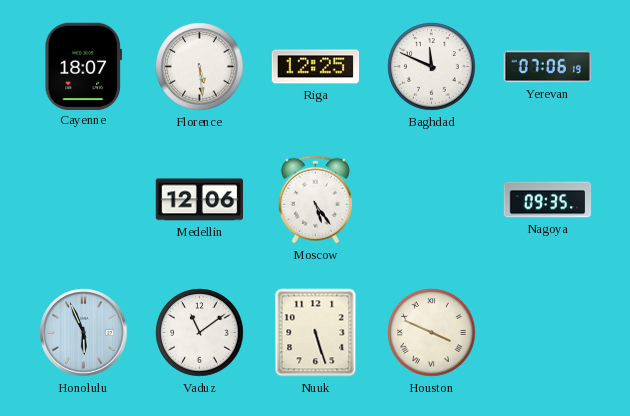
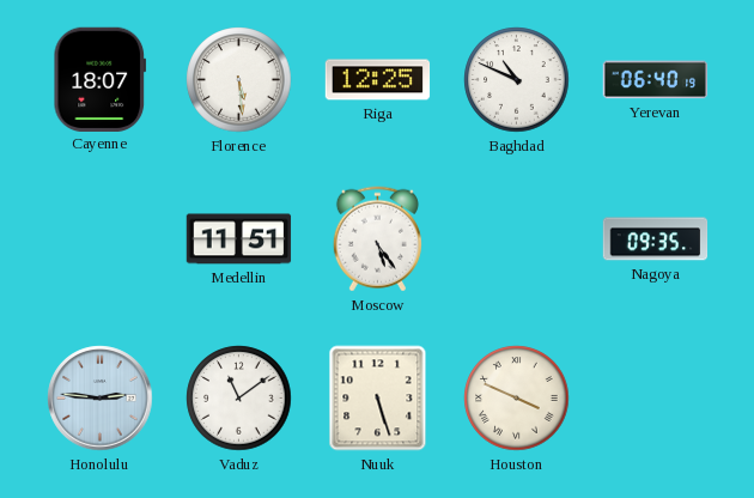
Baghdad: 11:49 -> 10:49 (517, 80)
Yerevan: 07:06 -> 06:40 (656, 80)
Medellin: 12:06 -> 11:51 (239, 239)
Honolulu: 5:56 -> 2:46 (101, 399)
